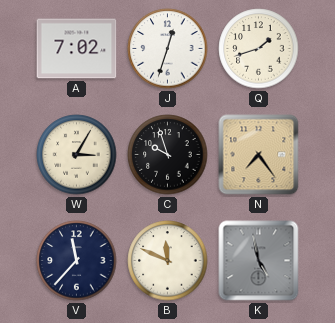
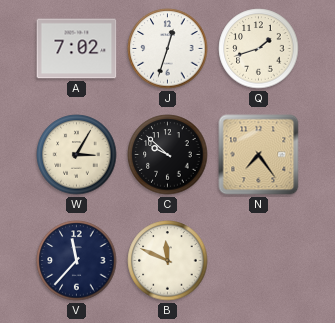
C: 9:57 -> 9:52 (168, 155)
K: 4:58 -> none (259, 261)
